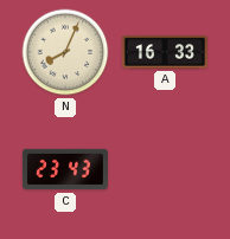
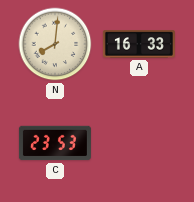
N: 8:04 -> 8:01 (55, 44)
C: 23:43 -> 23:53 (55, 143)
